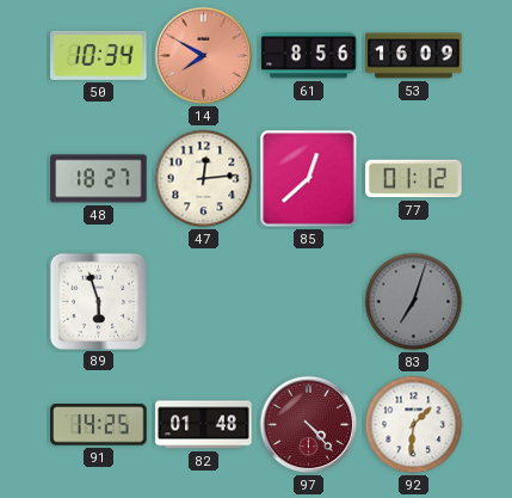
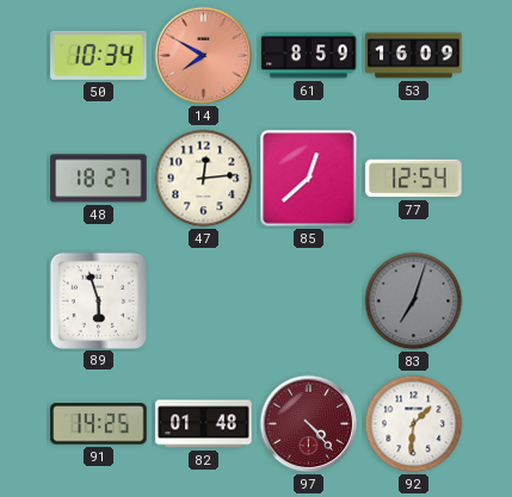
61: 8:56 -> 8:59 (309, 56)
77: 01:12 -> 12:54 (414, 179)
